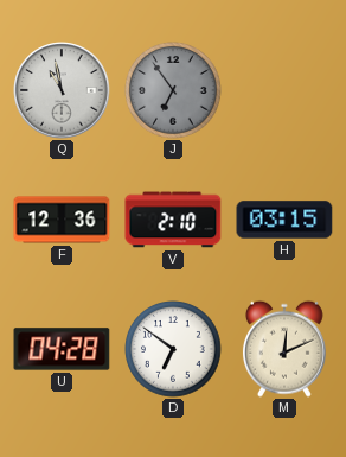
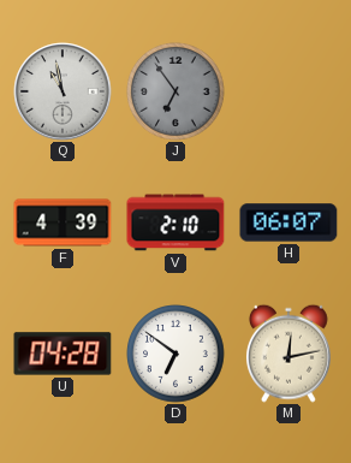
F: 12:36 -> 4:39 (63, 222)
H: 03:15 -> 06:07 (288, 222)
M: 12:11 -> 12:13 (288, 354)
